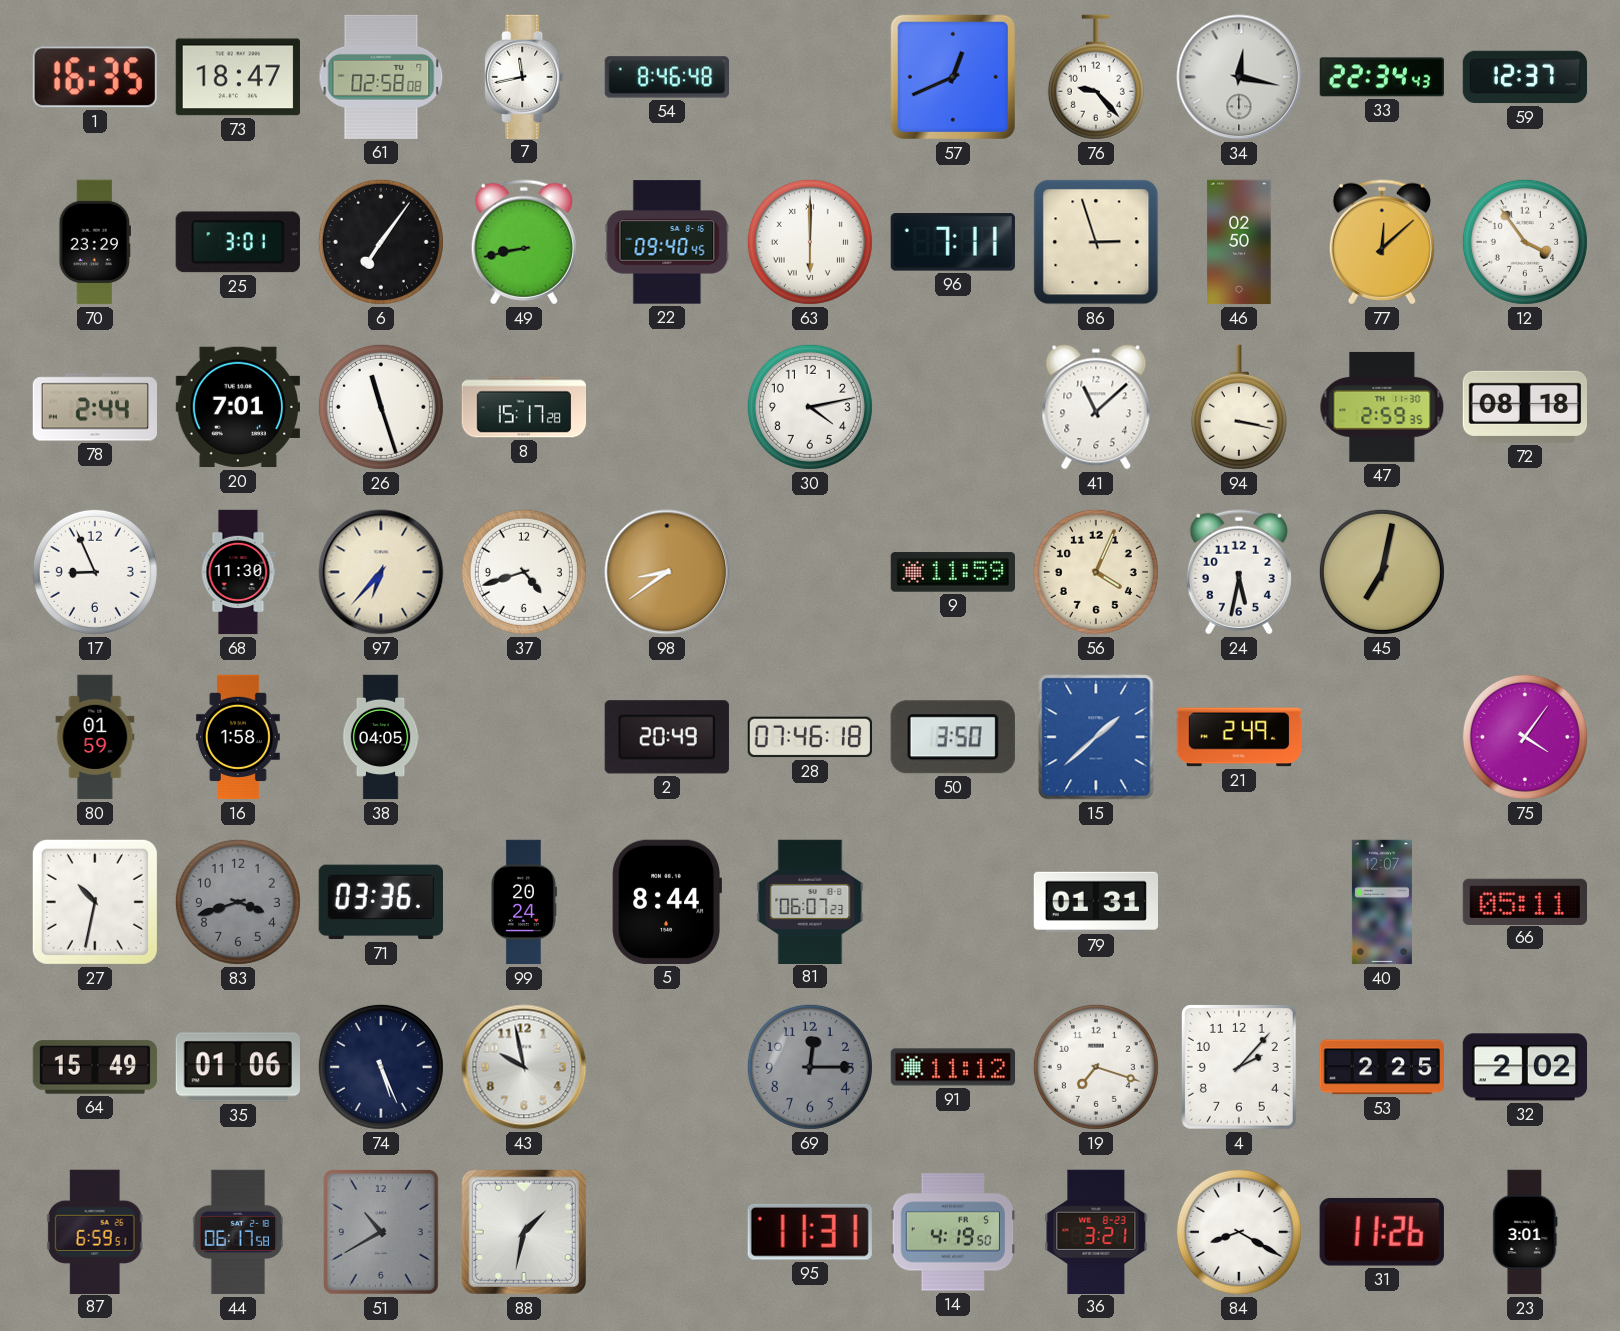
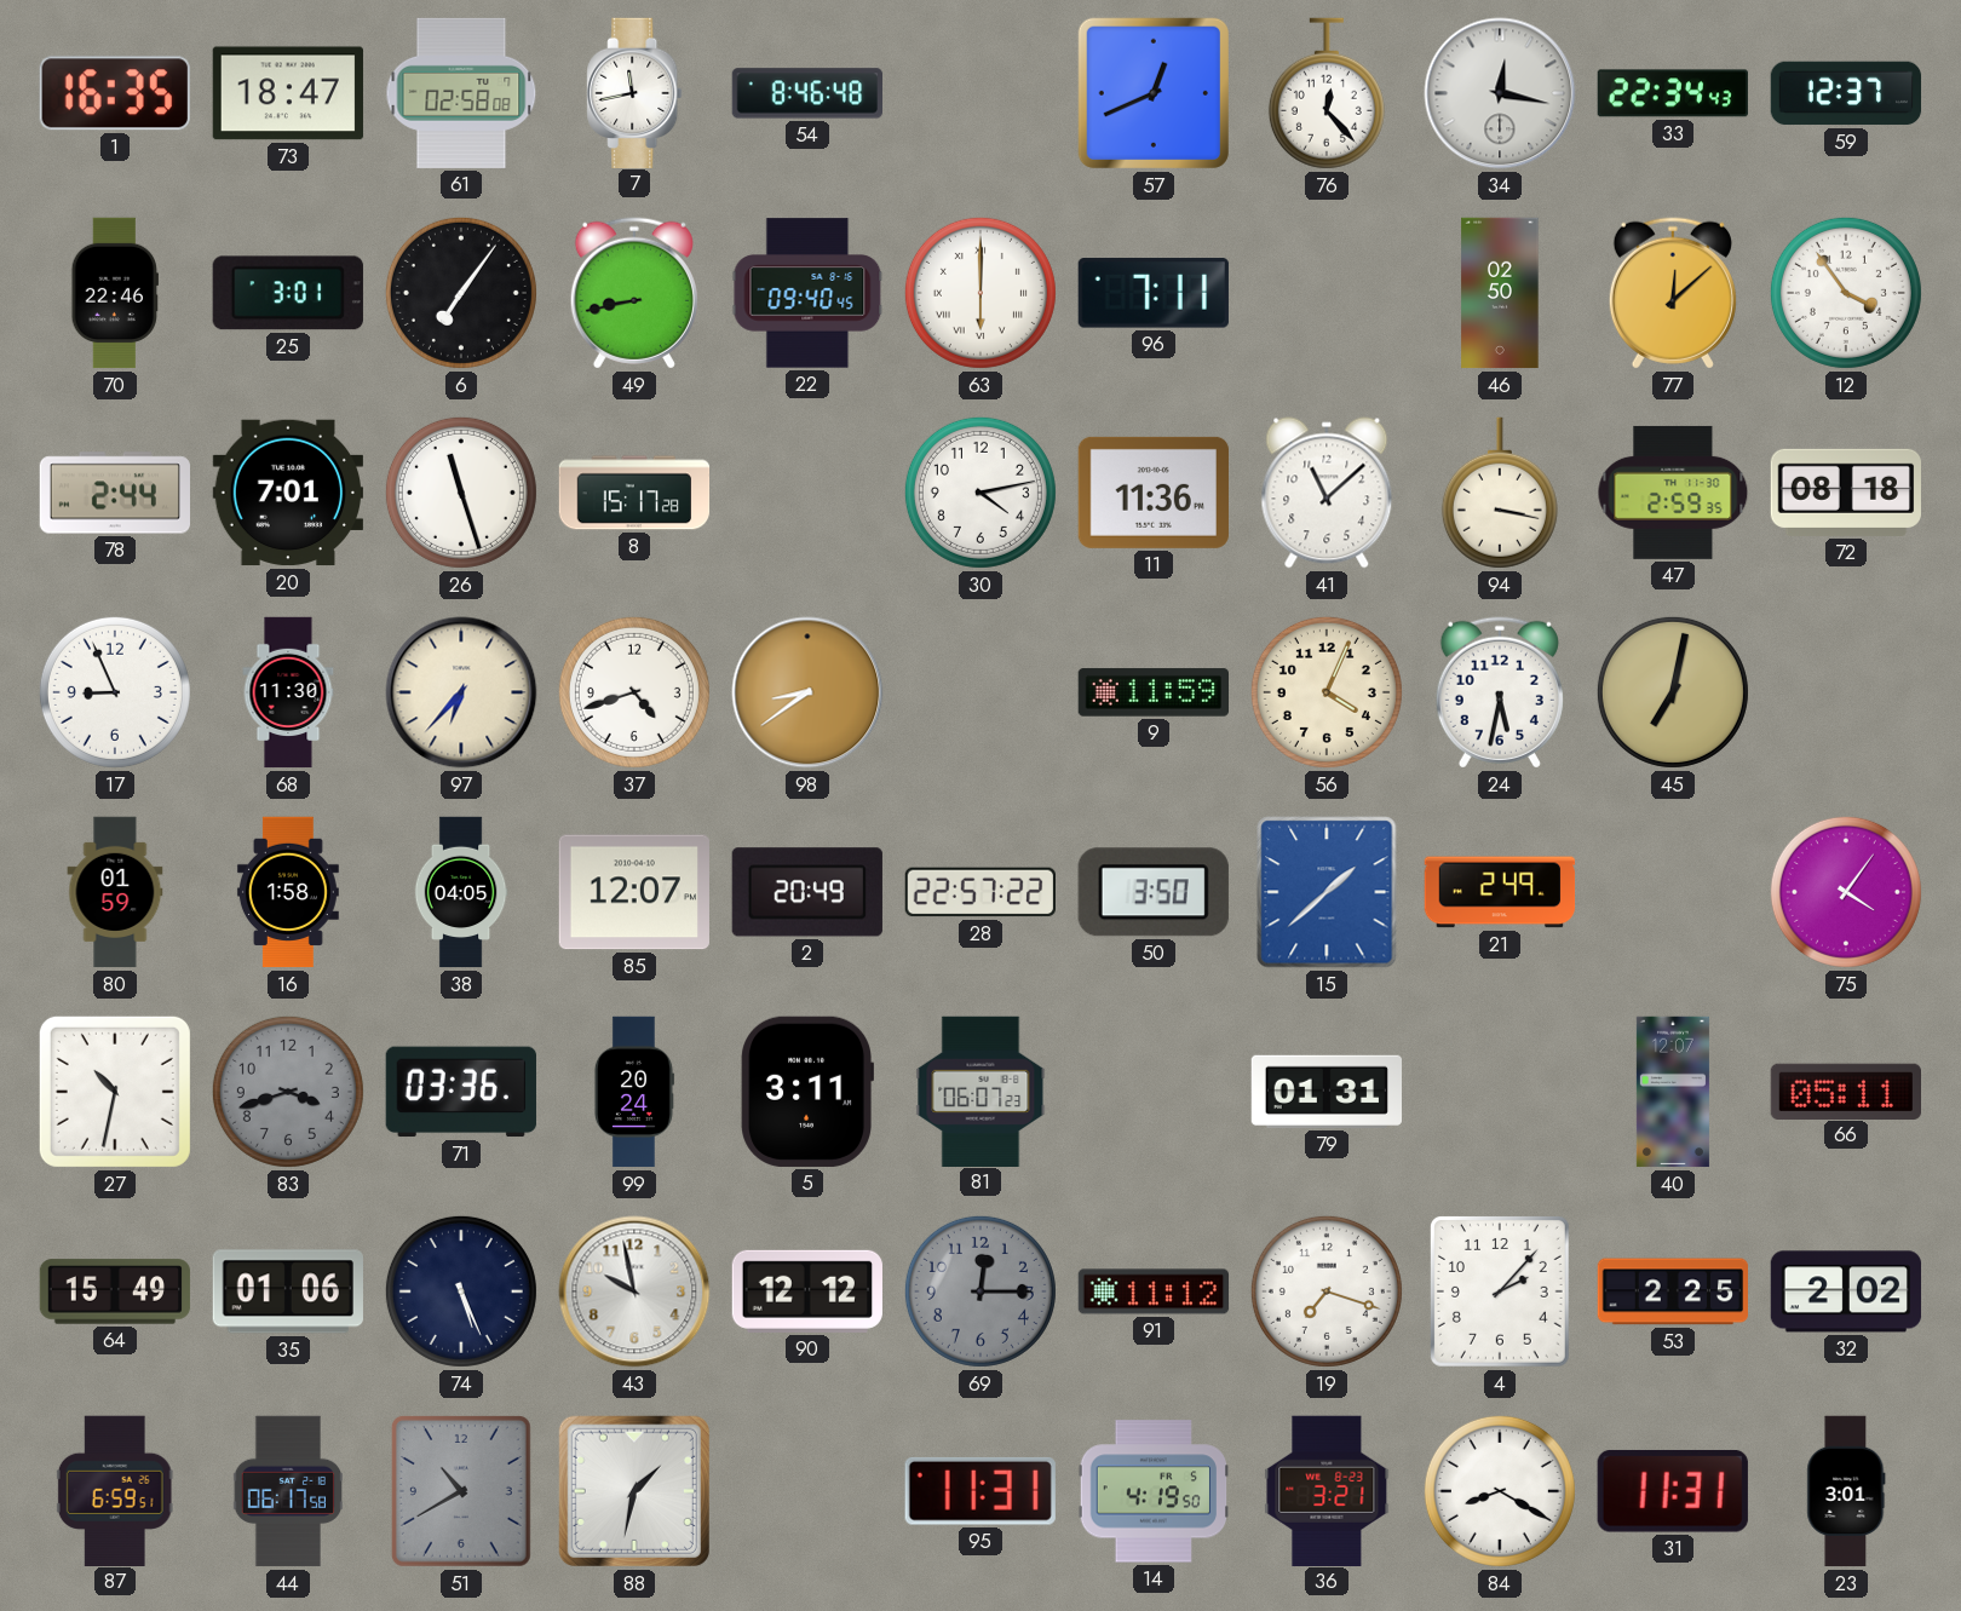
76: 9:23 -> 12:23 (1327, 93)
70: 23:29 -> 22:46 (115, 293)
86: 2:57 -> none (1096, 242)
11: none -> 11:36 (1154, 493)
85: none -> 12:07 (634, 892)
28: 07:46 -> 22:57 (979, 892)
5: 8:44 -> 3:11 (806, 1092)
90: none -> 12:12 (807, 1291)
31: 11:26 -> 11:31 (1673, 1491)
